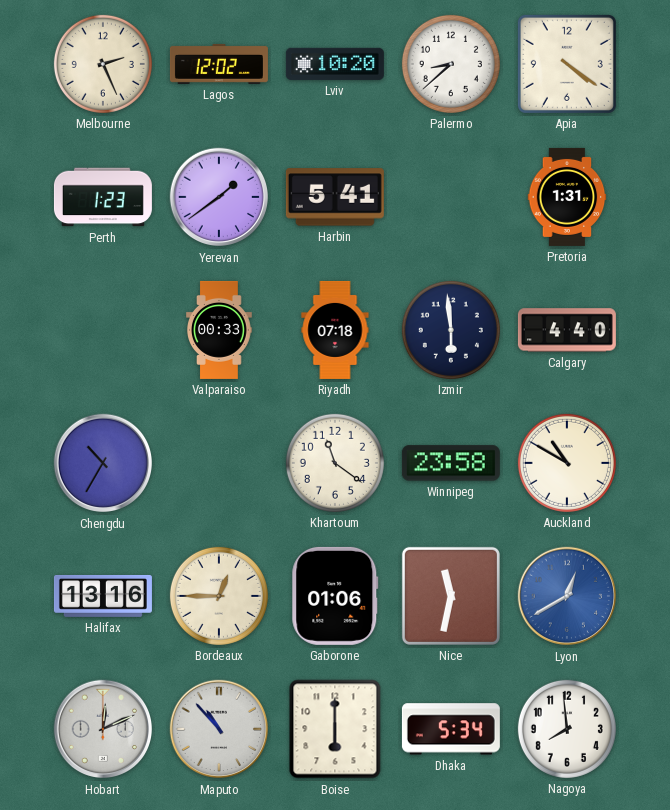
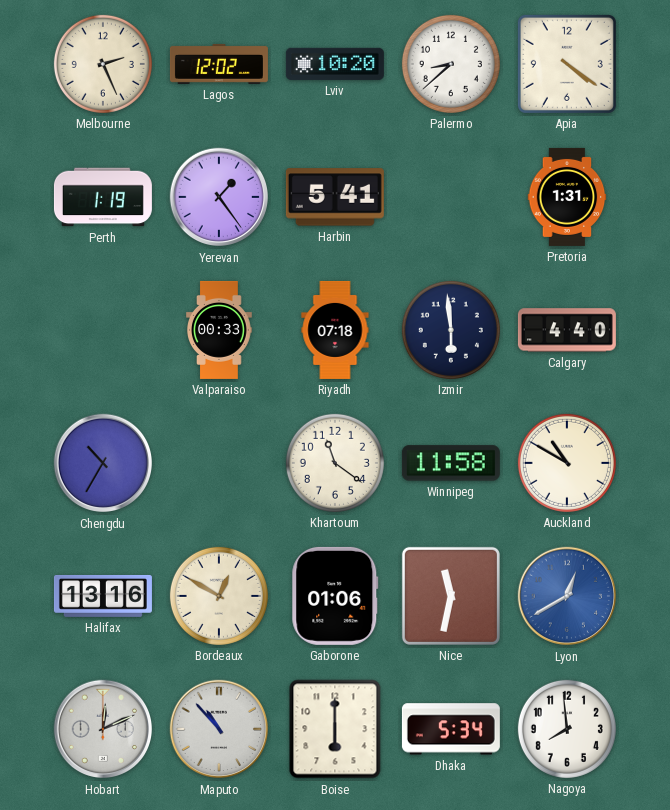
Perth: 1:23 -> 1:19 (103, 197)
Yerevan: 1:39 -> 1:24 (219, 197)
Winnipeg: 23:58 -> 11:58 (451, 463)
Bordeaux: 12:45 -> 12:50 (219, 596)
